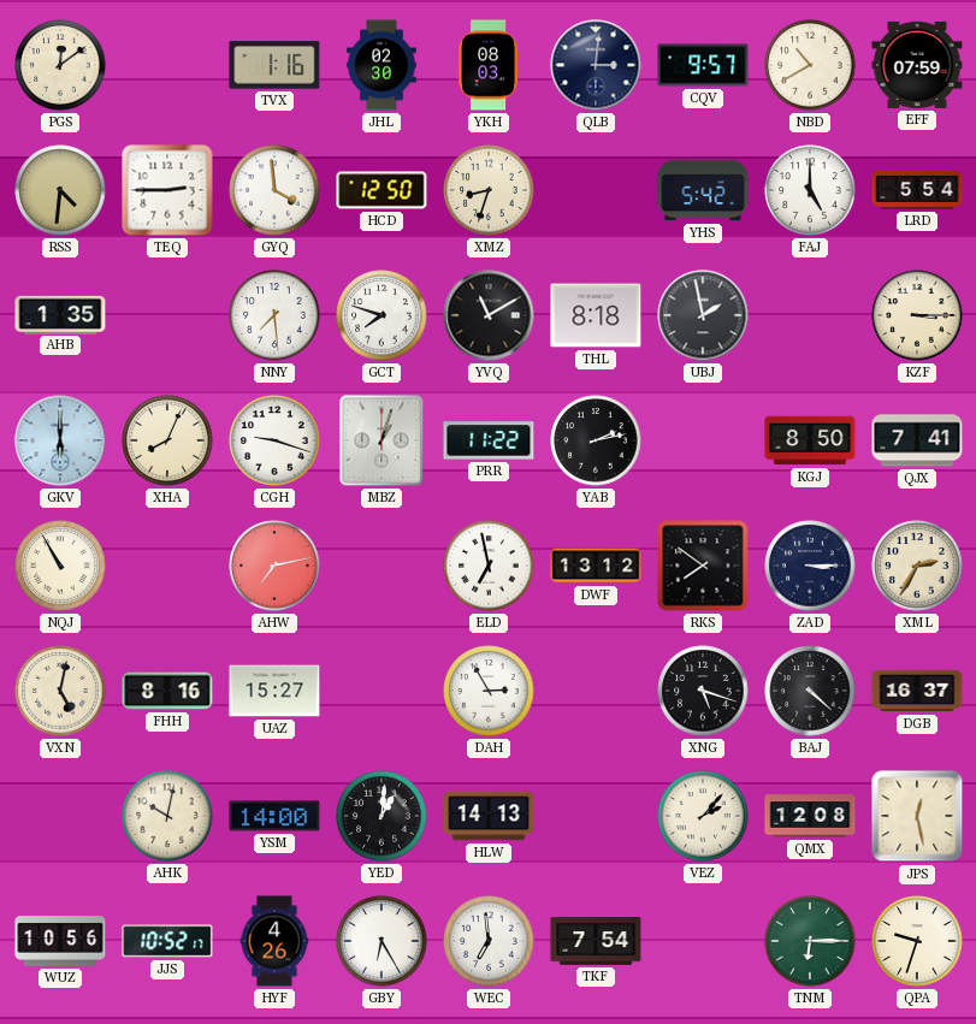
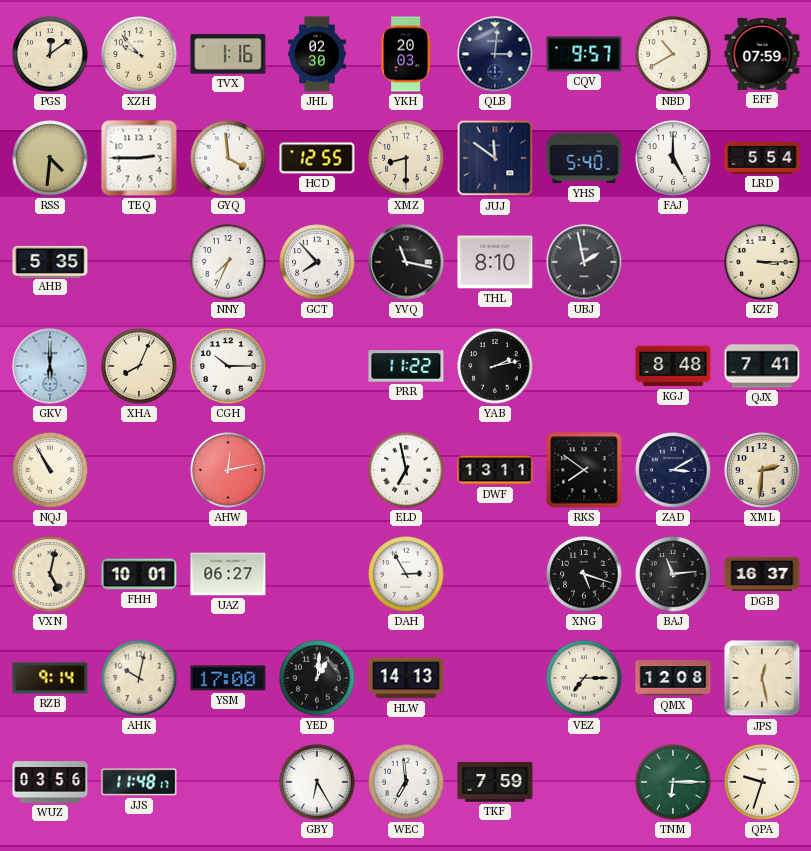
XZH: none -> 9:53 (139, 54)
YKH: 08:03 -> 20:03 (406, 54)
HCD: 12:50 -> 12:55 (317, 158)
XMZ: 8:33 -> 8:30 (406, 158)
JUJ: none -> 11:51 (495, 158)
YHS: 5:42 -> 5:40 (584, 158)
AHB: 1:35 -> 5:35 (50, 261)
NNY: 7:29 -> 7:34 (228, 262)
GCT: 7:48 -> 7:53 (317, 262)
YVQ: 11:10 -> 11:17 (406, 262)
THL: 8:18 -> 8:10 (495, 262)
CGH: 9:18 -> 10:15 (228, 366)
MBZ: 1:03 -> none (381, 440)
KGJ: 8:50 -> 8:48 (673, 366)
AHW: 7:13 -> 12:13 (228, 470)
DWF: 13:12 -> 13:11 (495, 470)
ZAD: 3:15 -> 3:10 (673, 470)
XML: 2:35 -> 2:31 (762, 470)
FHH: 8:16 -> 10:01 (139, 574)
UAZ: 15:27 -> 06:27 (228, 574)
BAJ: 4:22 -> 11:14 (673, 574)
RZB: none -> 9:14 (50, 678)
YSM: 14:00 -> 17:00 (228, 678)
VEZ: 2:07 -> 7:15 (584, 678)
WUZ: 10:56 -> 03:56 (50, 782)
JJS: 10:52 -> 11:48 (139, 782)
HYF: 4:26 -> none (274, 941)
TKF: 7:54 -> 7:59 (495, 782)
